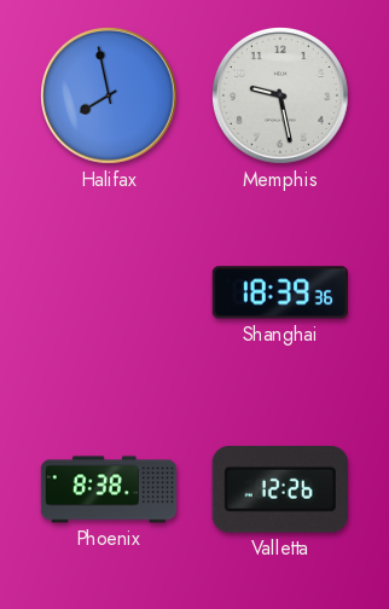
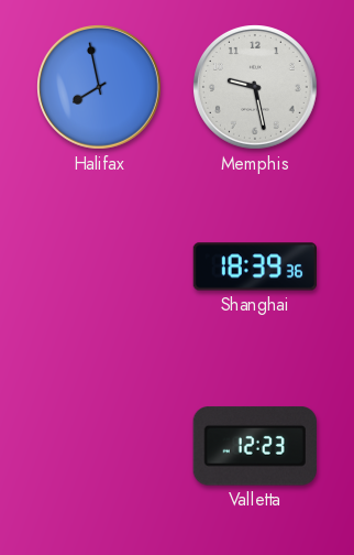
Phoenix: 8:38 -> none (109, 489)
Valletta: 12:26 -> 12:23 (255, 446)
